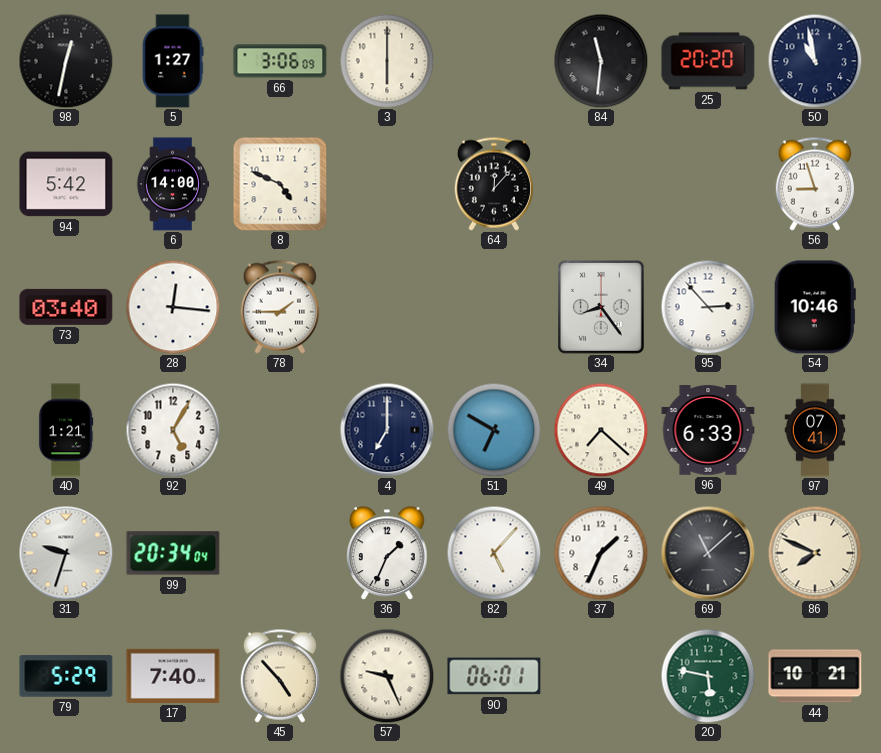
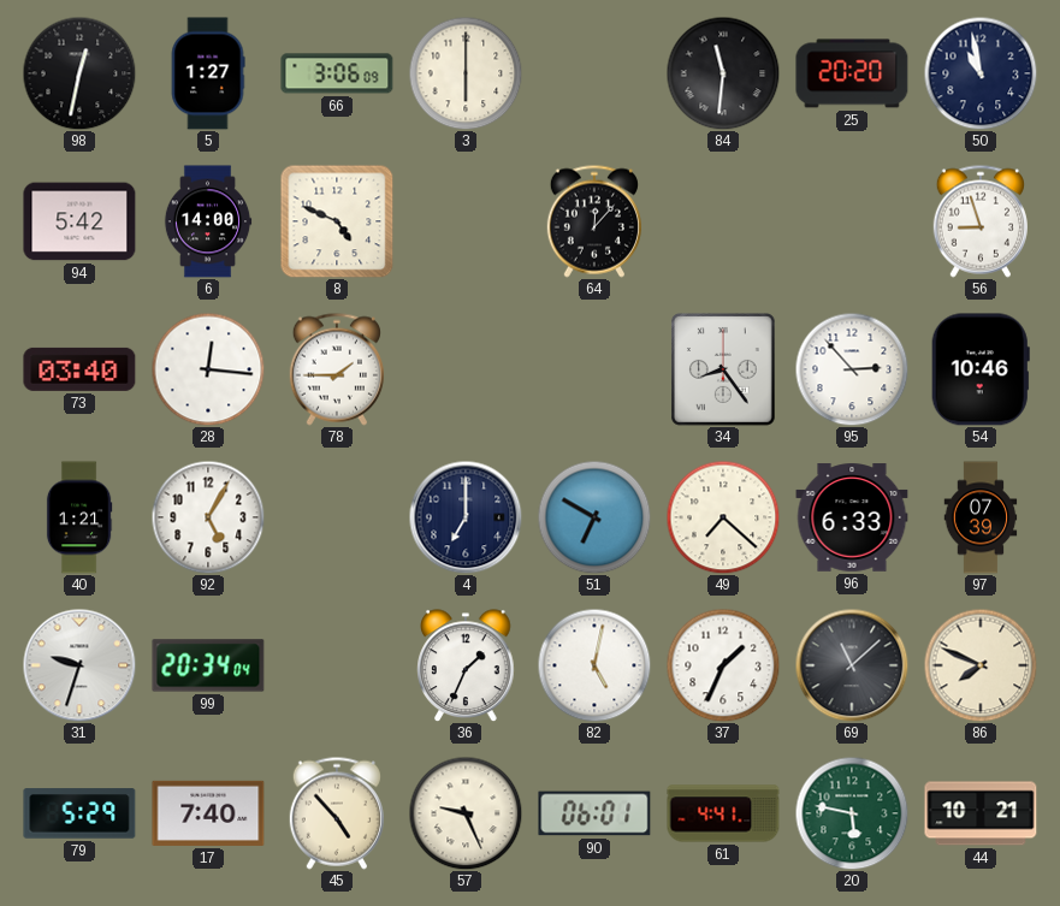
97: 07:41 -> 07:39 (981, 517)
82: 5:07 -> 5:02 (594, 665)
61: none -> 4:41 (723, 813)
